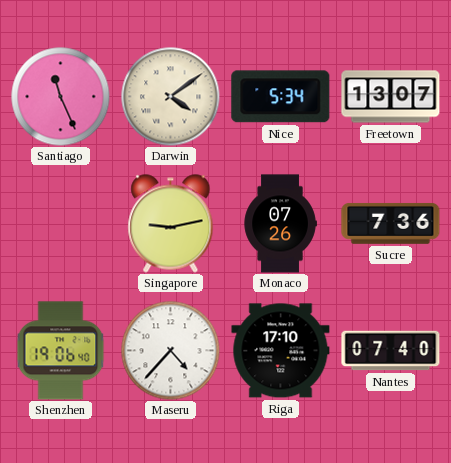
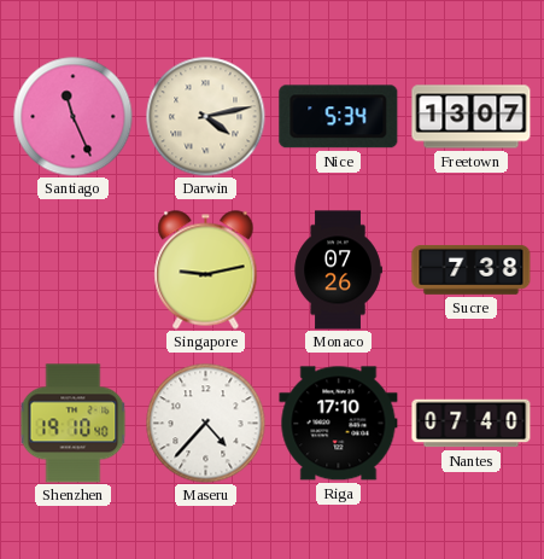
Darwin: 4:09 -> 4:13 (206, 117)
Sucre: 7:36 -> 7:38 (472, 269)
Shenzhen: 19:06 -> 19:10 (74, 424)
